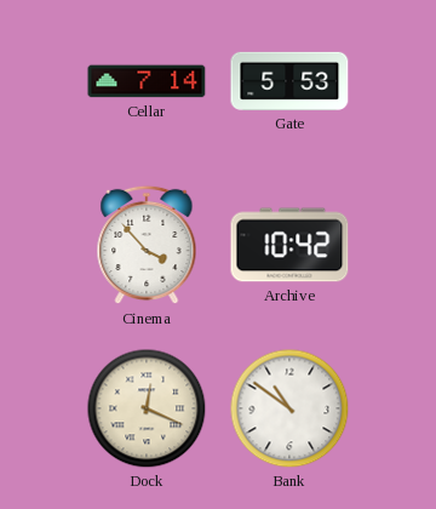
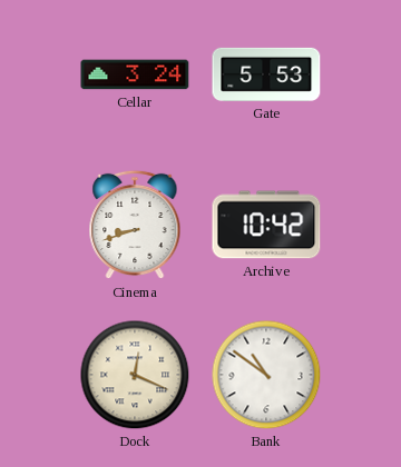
Cellar: 7:14 -> 3:24 (135, 74)
Cinema: 3:53 -> 8:42 (135, 225)
